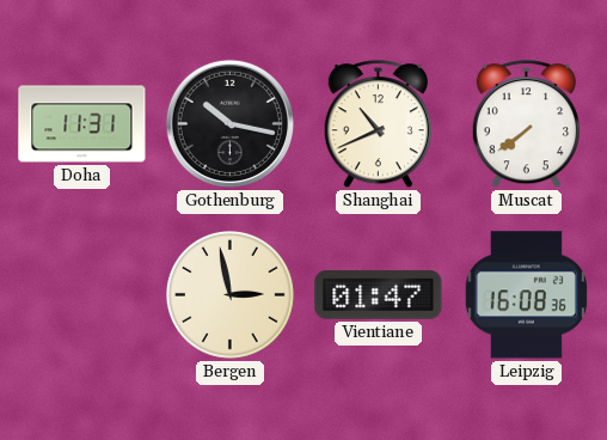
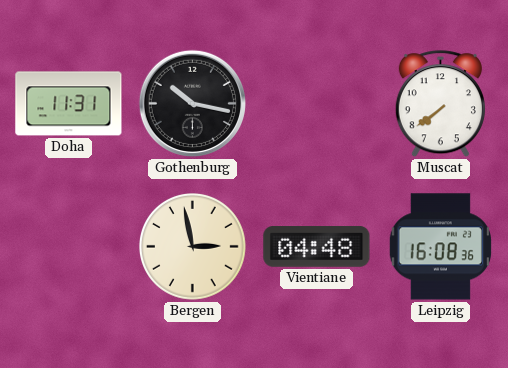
Shanghai: 10:41 -> none (378, 124)
Vientiane: 01:47 -> 04:48 (317, 247)
